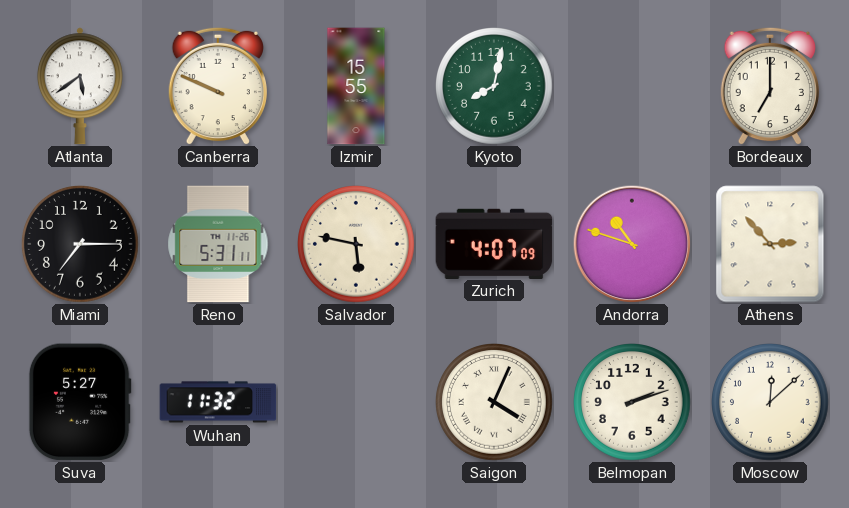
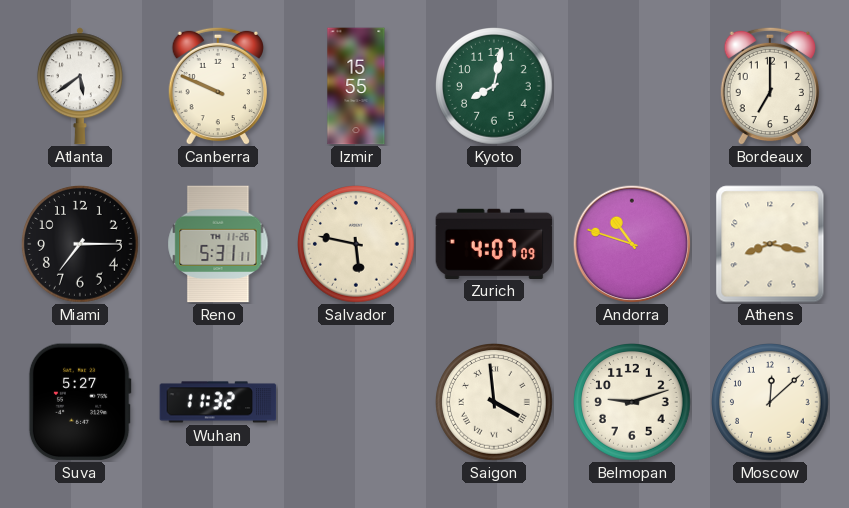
Athens: 2:53 -> 8:17 (770, 244)
Saigon: 4:04 -> 3:59 (495, 403)
Belmopan: 2:12 -> 9:12 (633, 403)
